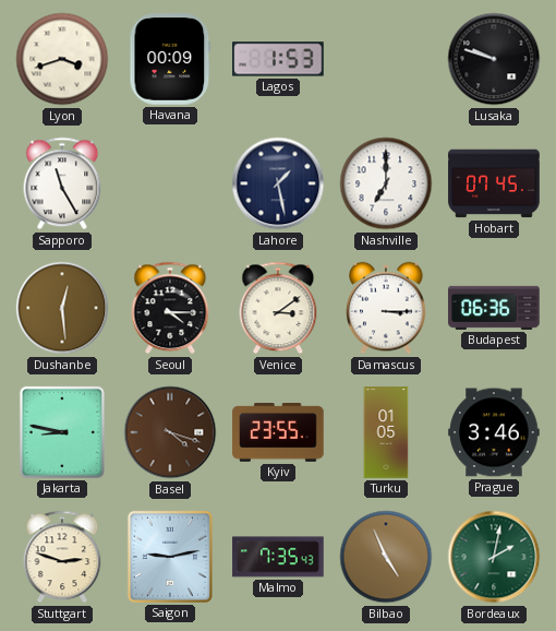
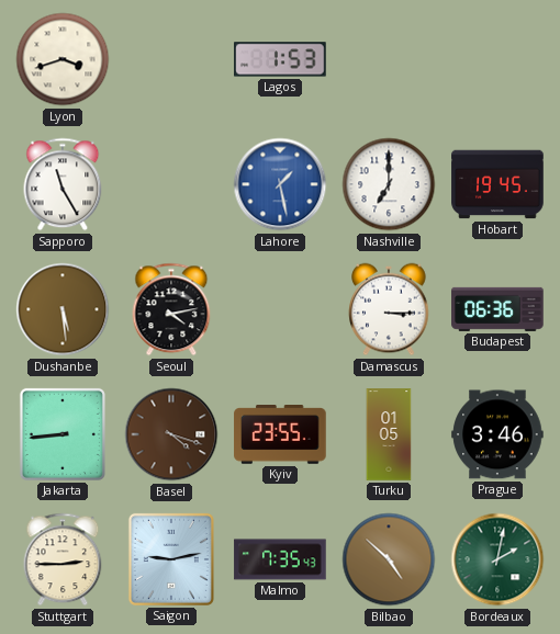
Havana: 00:09 -> none (170, 59)
Lusaka: 9:48 -> none (494, 59)
Lahore dial: navy -> blue (280, 184)
Hobart: 07:45 -> 19:45 (497, 184)
Dushanbe: 12:29 -> 5:29 (63, 309)
Seoul: 4:15 -> 4:13 (171, 309)
Venice: 3:09 -> none (278, 308)
Jakarta: 8:47 -> 8:44 (63, 434)
Stuttgart: 2:48 -> 2:45 (63, 559)
Bilbao: 4:56 -> 4:52 (389, 559)
